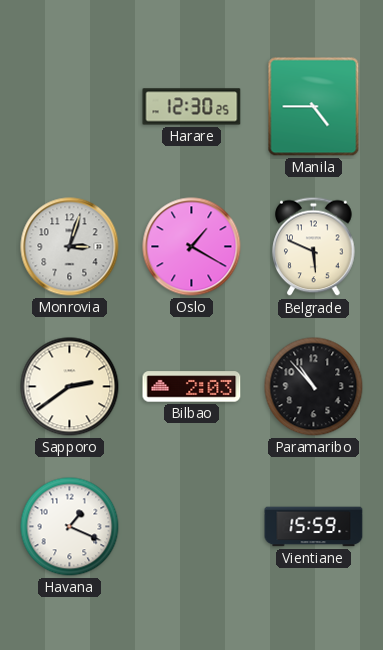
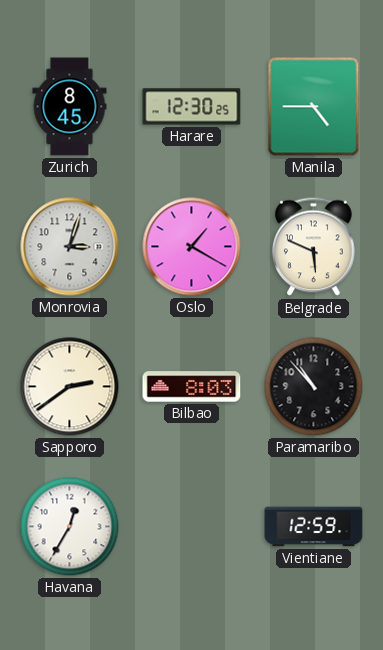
Zurich: none -> 8:45 (70, 107)
Bilbao: 2:03 -> 8:03 (192, 387)
Havana: 1:19 -> 12:35 (70, 527)
Vientiane: 15:59 -> 12:59 (314, 527)
